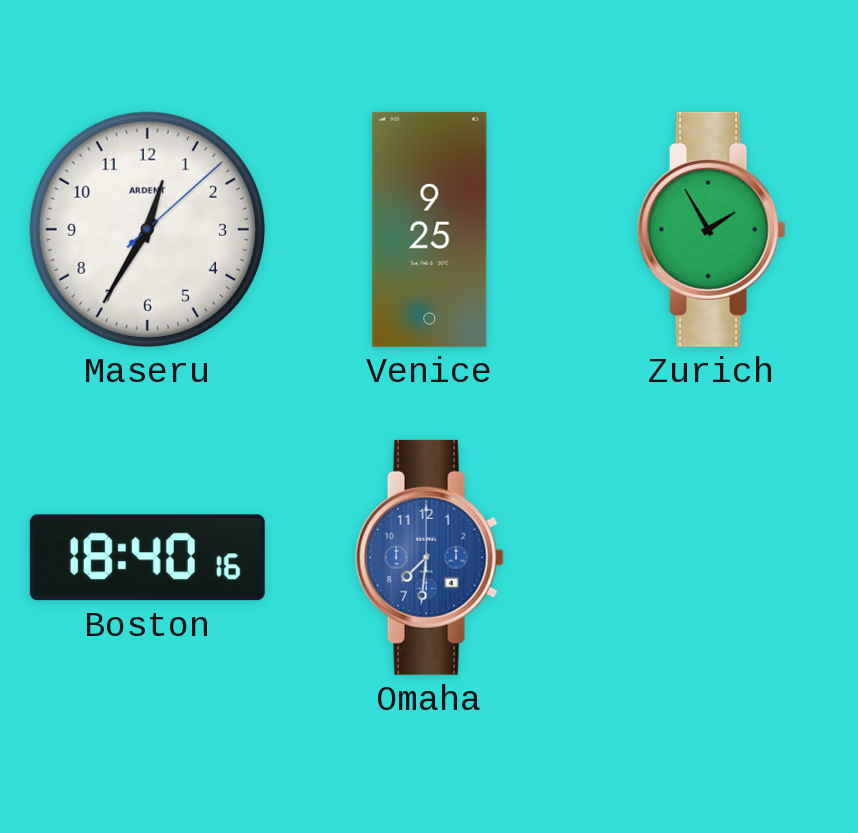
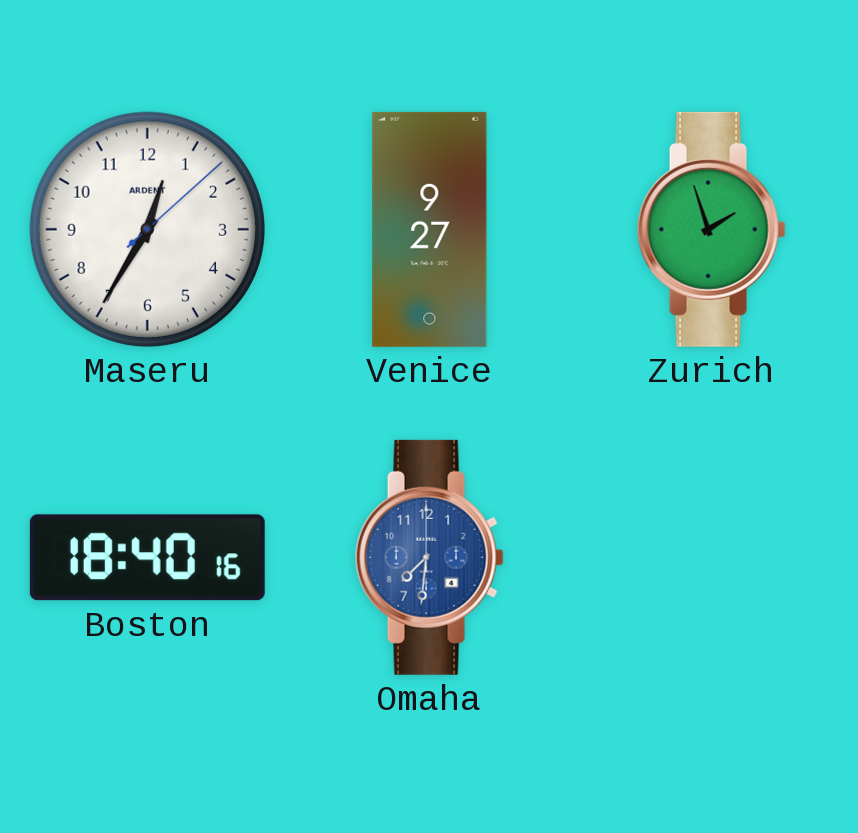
Venice: 9:25 -> 9:27 (430, 229)
Zurich: 1:55 -> 1:57 (711, 229)
